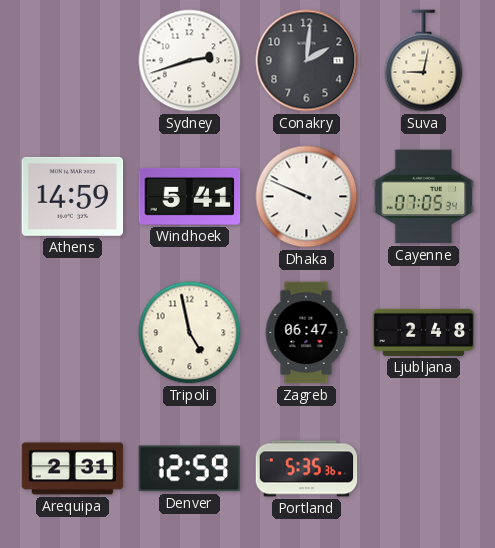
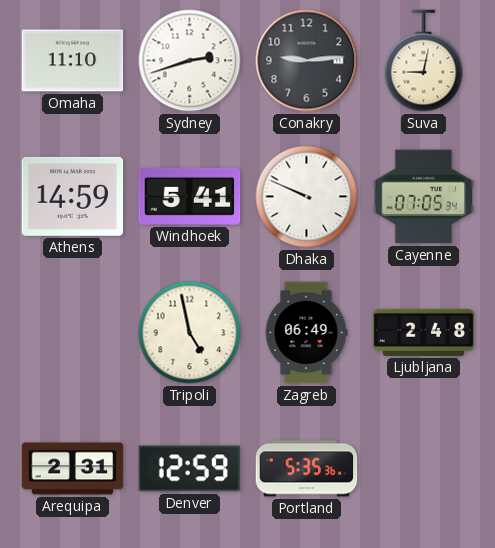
Omaha: none -> 11:10 (73, 61)
Conakry: 2:01 -> 9:14 (307, 61)
Zagreb: 06:47 -> 06:49 (306, 333)
